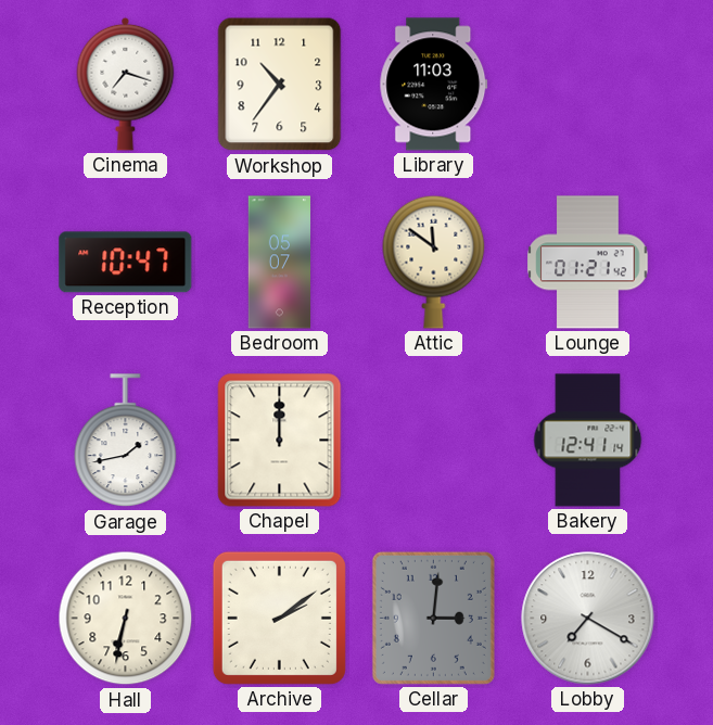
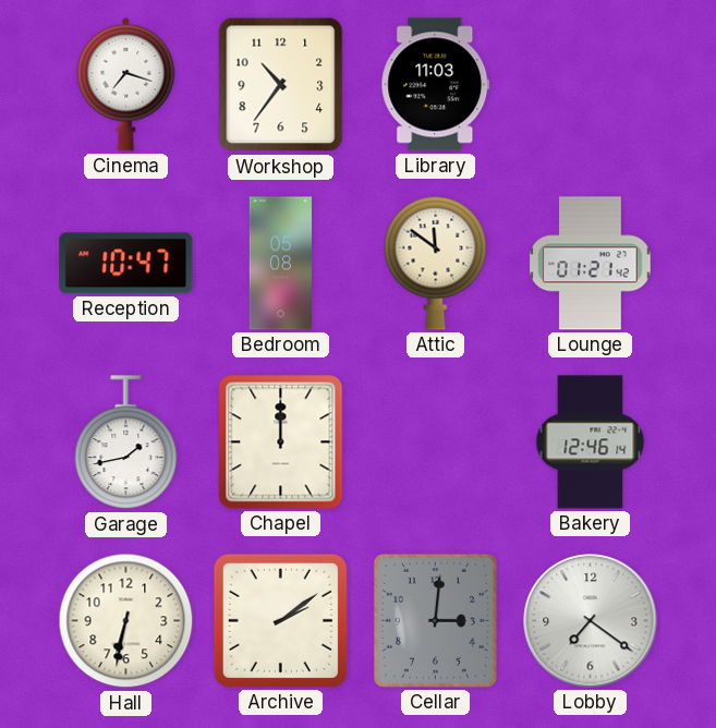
Bedroom: 05:07 -> 05:08 (281, 264)
Bakery: 12:41 -> 12:46 (591, 442)
Lobby: 7:20 -> 7:21 (591, 621)
